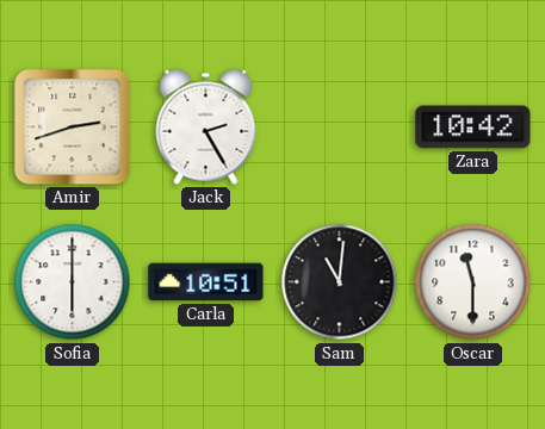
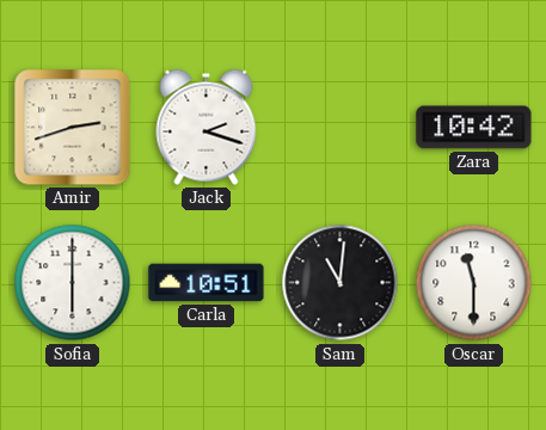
Jack: 2:25 -> 2:18 (207, 127)
